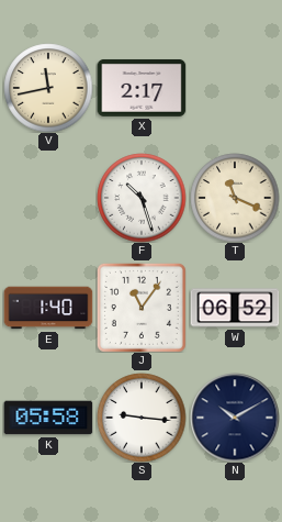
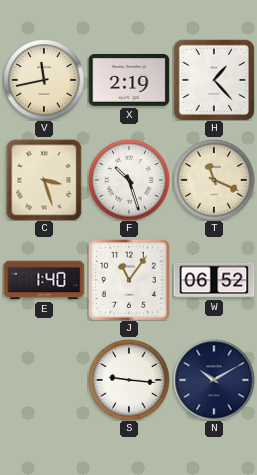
X: 2:17 -> 2:19 (129, 80)
H: none -> 1:23 (214, 80)
C: none -> 3:27 (44, 180)
K: 05:58 -> none (48, 418)
